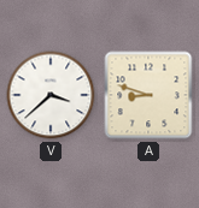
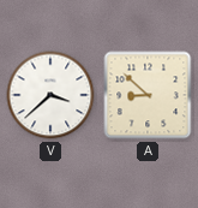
A: 8:48 -> 8:52 (148, 95)
